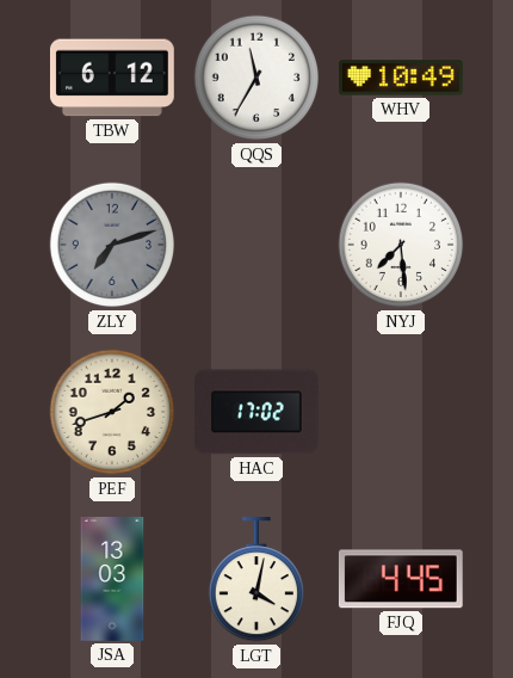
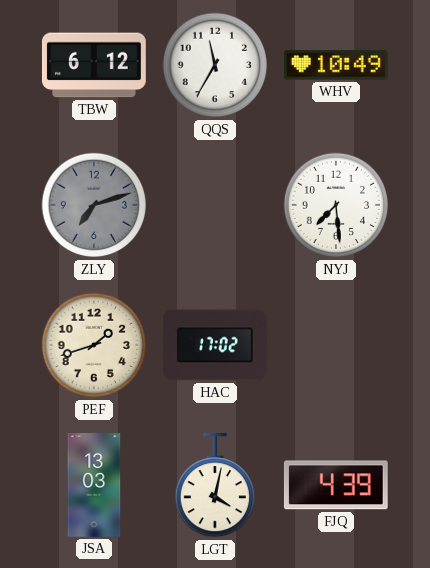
FJQ: 4:45 -> 4:39 (336, 485)
